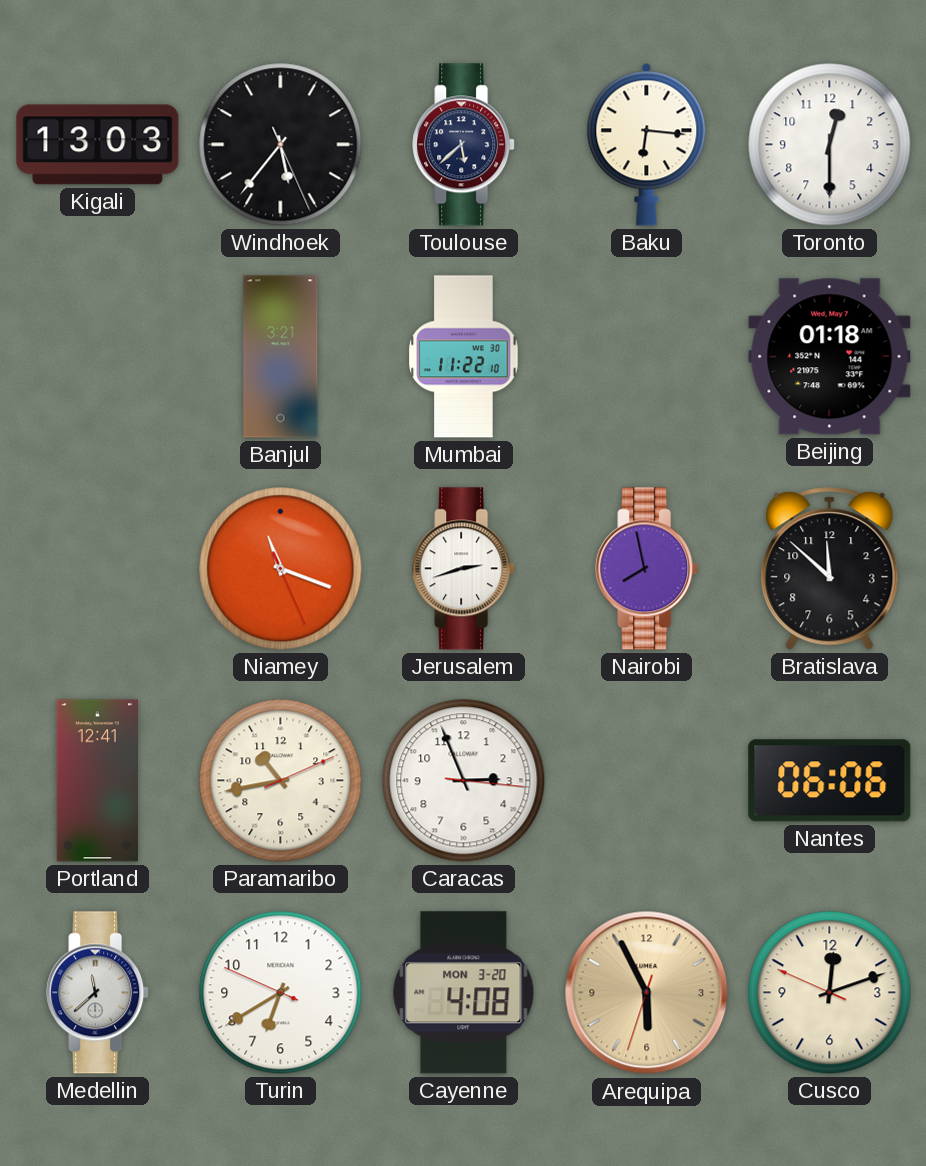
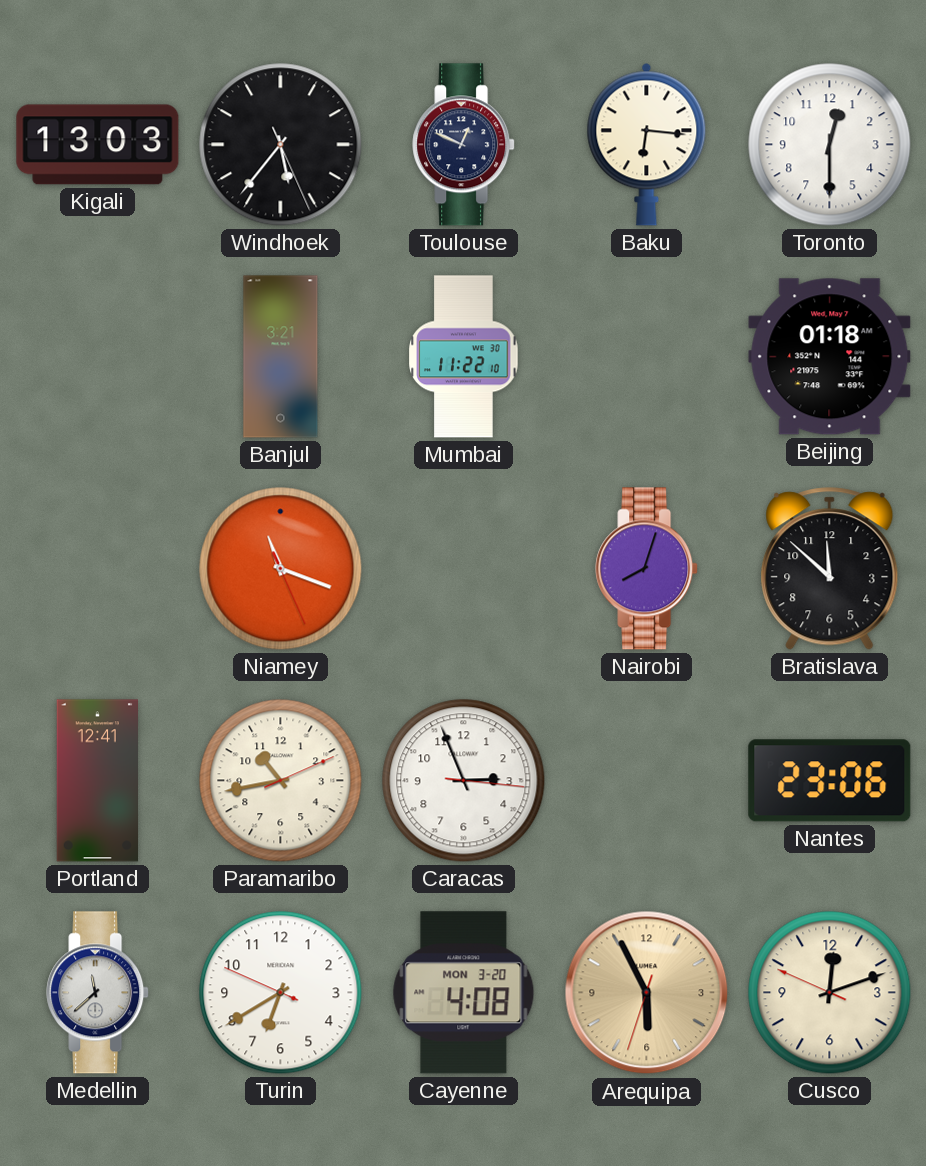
Toulouse: 5:38 -> 12:49 (464, 145)
Jerusalem: 2:42 -> none (464, 569)
Nairobi: 7:58 -> 8:03 (647, 569)
Nantes: 06:06 -> 23:06 (830, 781)
